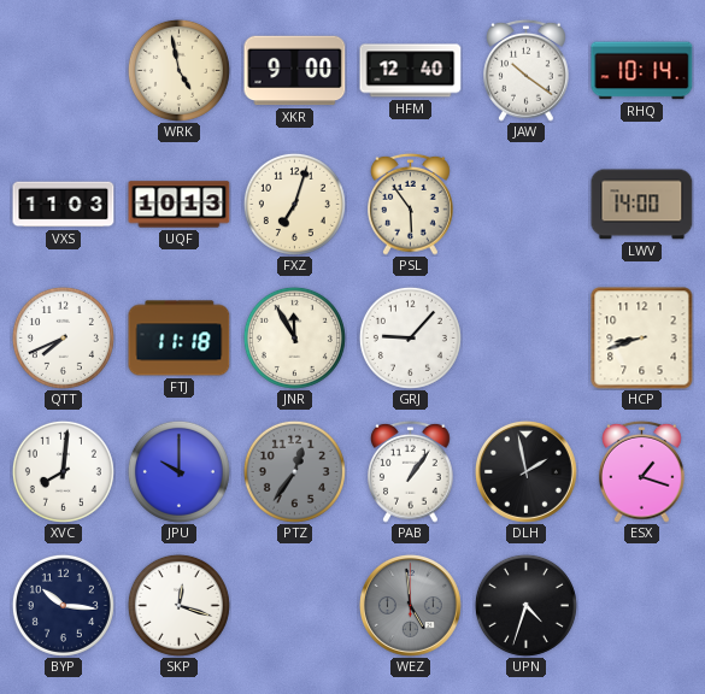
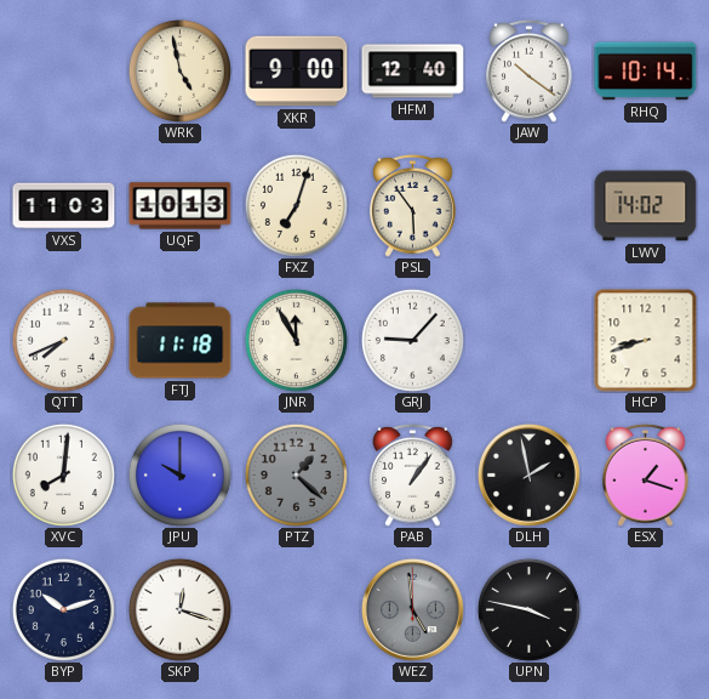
LWV: 14:00 -> 14:02 (646, 206)
PTZ: 12:36 -> 1:22 (296, 474)
BYP: 10:16 -> 10:12 (63, 609)
UPN: 4:33 -> 3:47 (528, 609)
